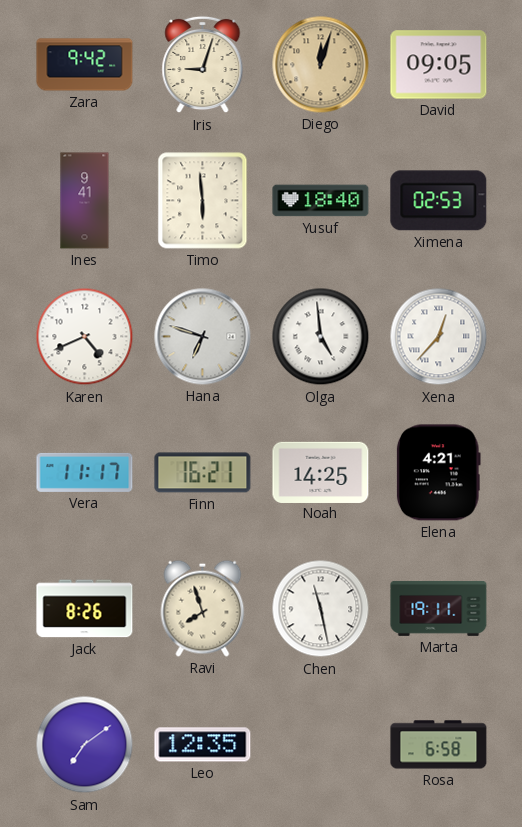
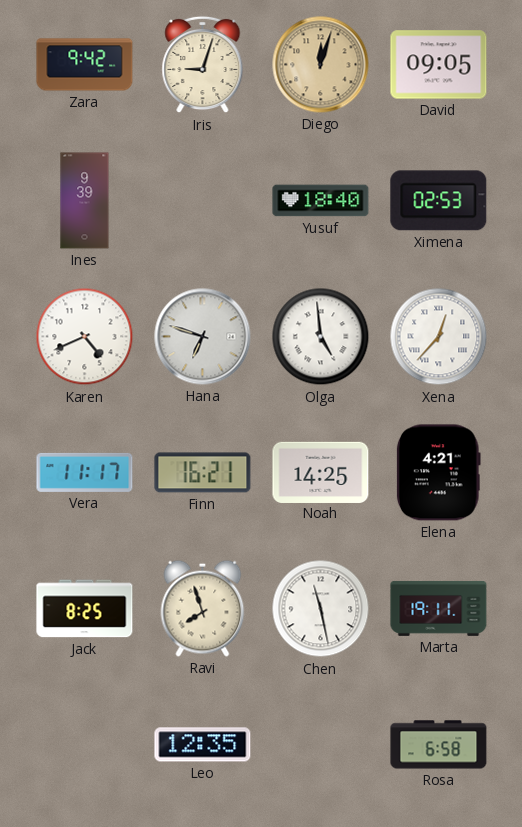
Ines: 9:41 -> 9:39 (85, 201)
Timo: 5:59 -> none (203, 201)
Jack: 8:26 -> 8:25 (85, 609)
Sam: 7:09 -> none (85, 745)
